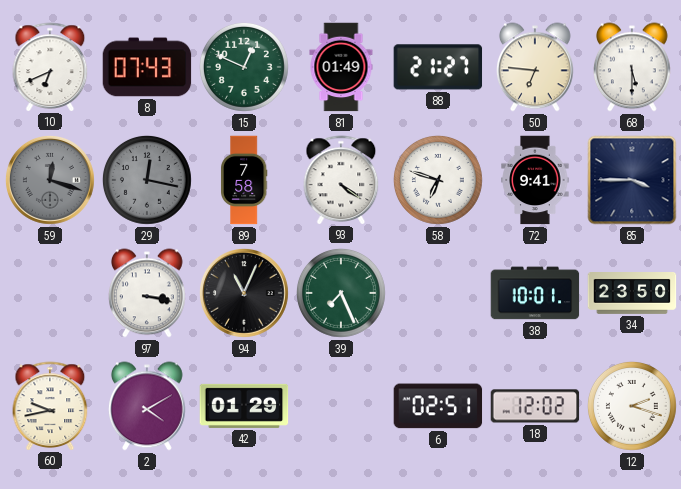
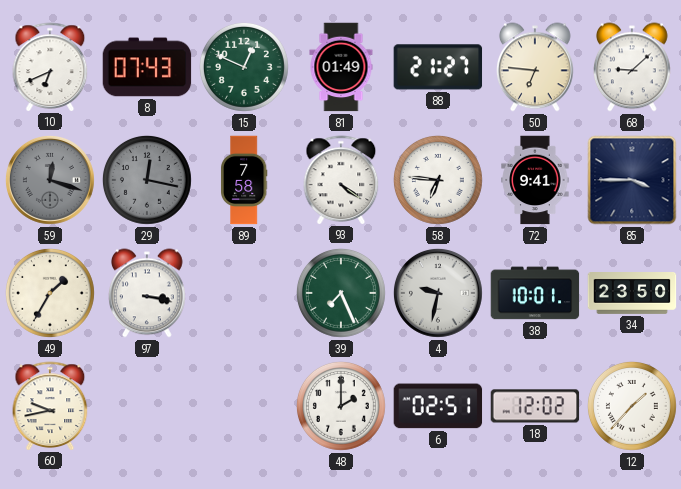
68: 5:30 -> 9:08 (633, 67)
58: 6:48 -> 6:46 (438, 180)
49: none -> 1:35 (50, 293)
94: 11:04 -> none (244, 293)
4: none -> 9:32 (438, 293)
2: 4:10 -> none (148, 406)
42: 01:29 -> none (244, 406)
48: none -> 2:00 (341, 406)
12: 2:18 -> 1:37 (632, 406)
